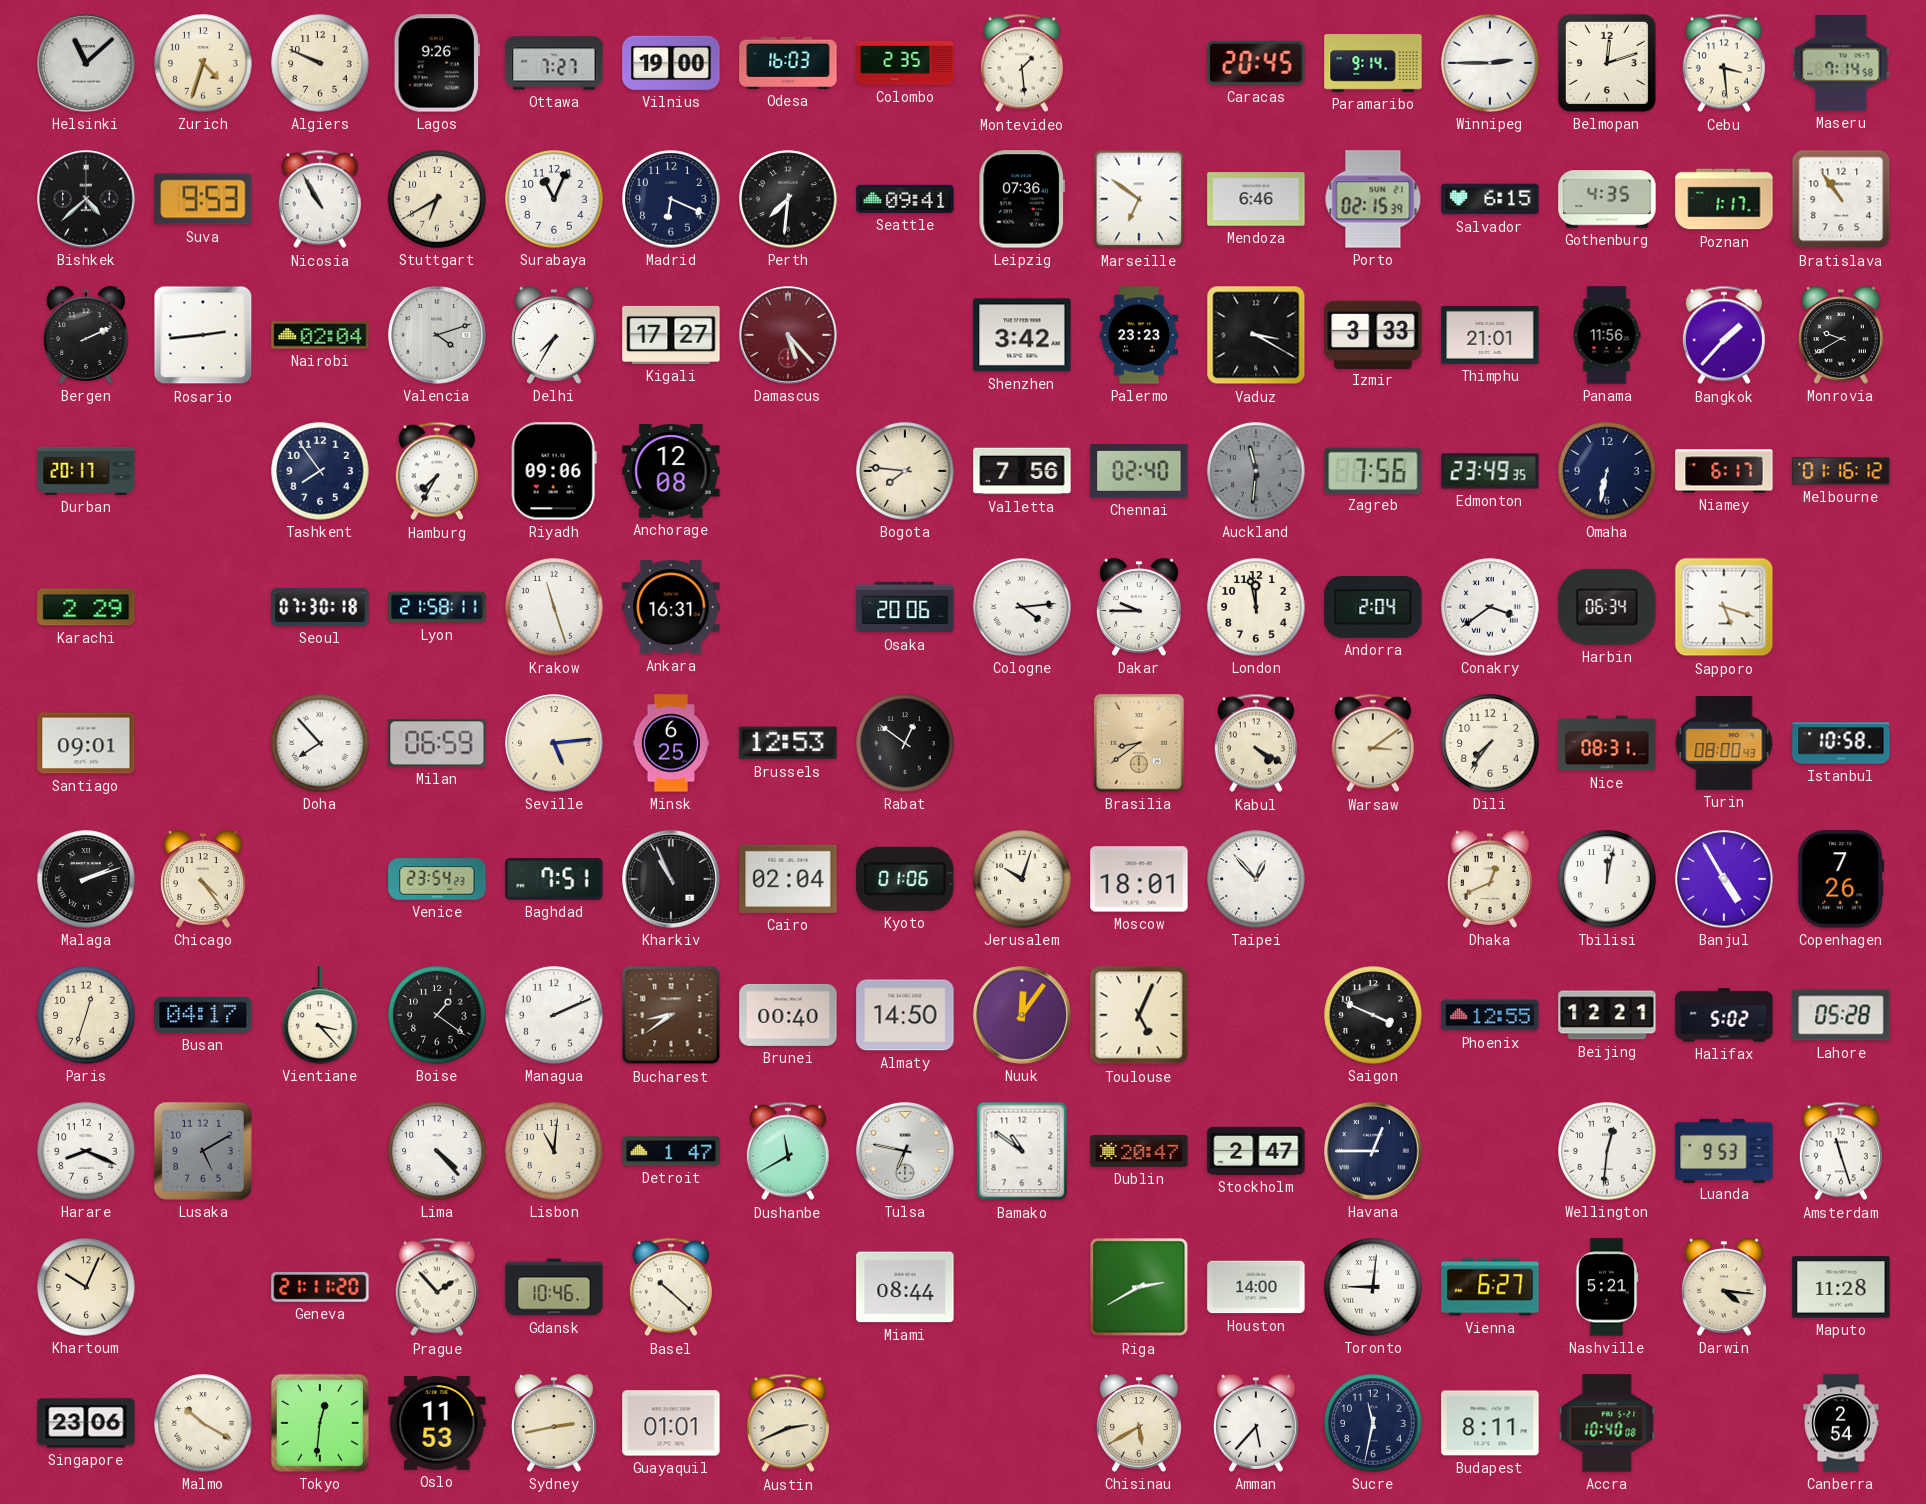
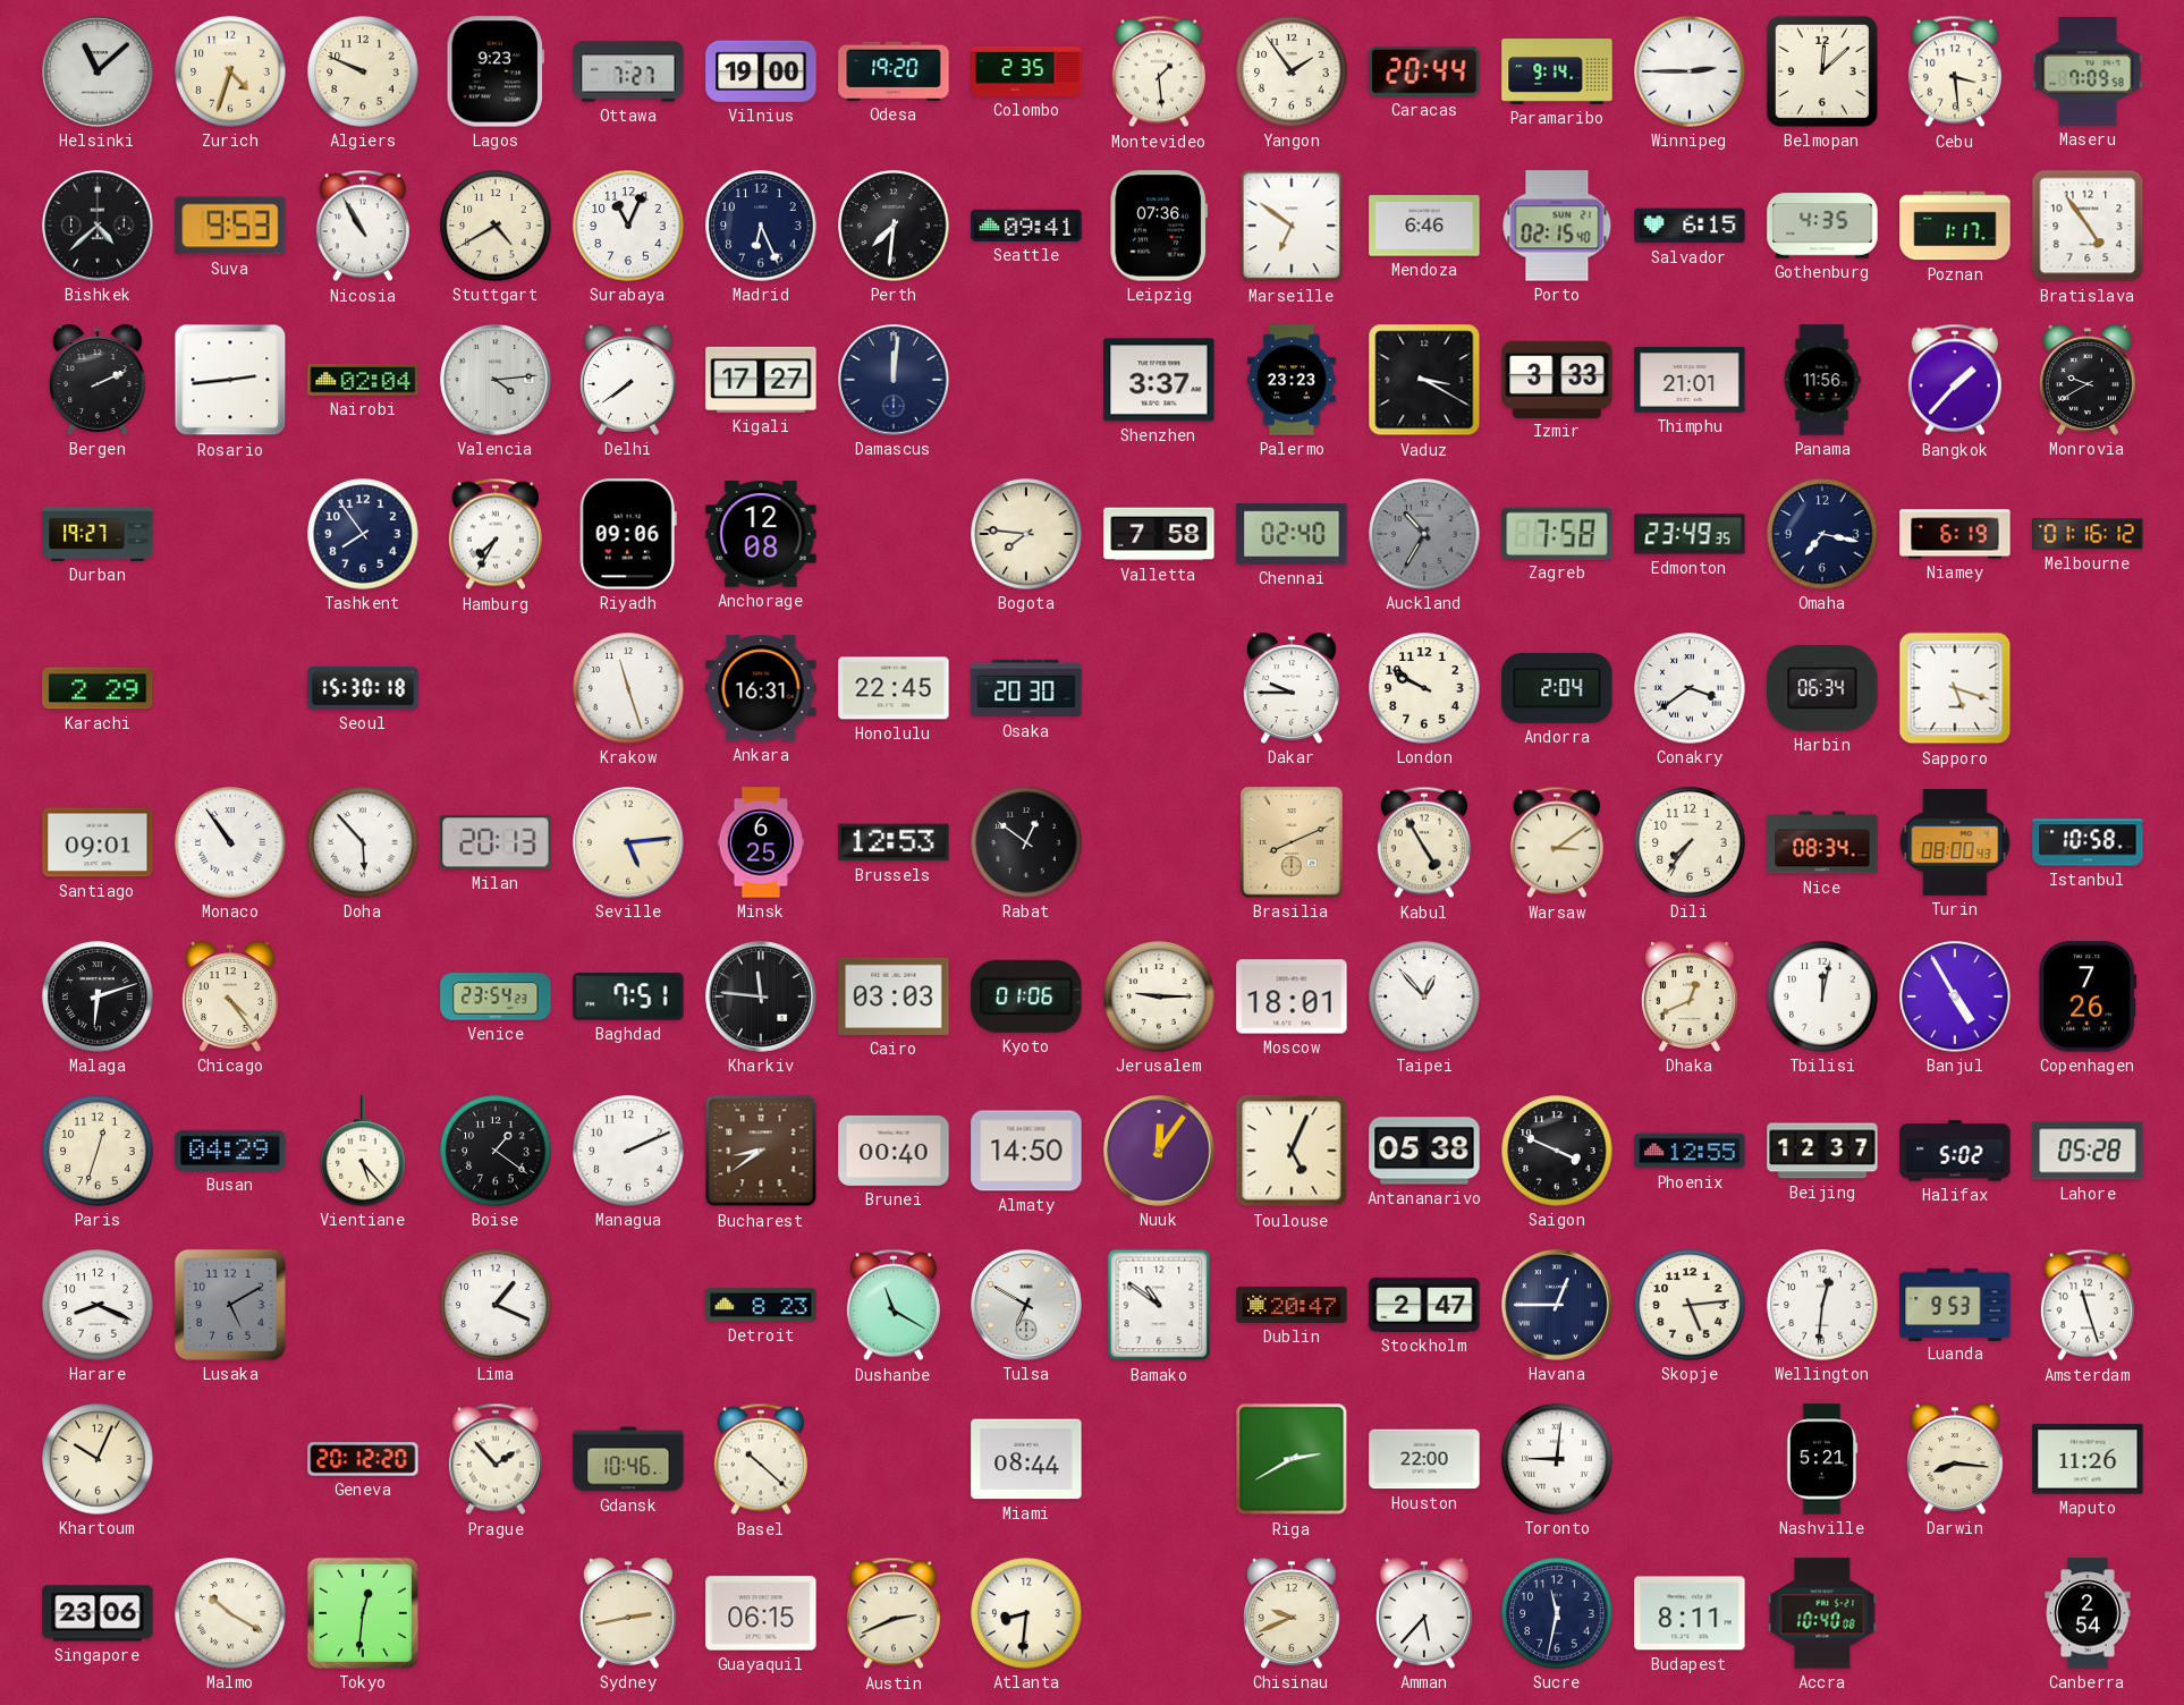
Lagos: 9:26 -> 9:23 (496, 71)
Odesa: 16:03 -> 19:20 (894, 71)
Yangon: none -> 1:54 (1292, 71)
Caracas: 20:45 -> 20:44 (1424, 71)
Belmopan: 12:12 -> 12:08 (1822, 71)
Maseru: 7:14 -> 7:09 (2088, 71)
Stuttgart: 6:40 -> 4:40 (496, 226)
Madrid: 6:19 -> 6:26 (761, 226)
Porto: 02:15:39 -> 02:15:40 (1557, 226)
Bratislava: 10:54 -> 4:54 (2088, 226)
Valencia: 4:12 -> 4:14 (496, 380)
Delhi: 7:35 -> 7:39 (629, 380)
Damascus: 5:23 -> 12:01 (894, 380)
Damascus dial: burgundy -> navy (894, 380)
Shenzhen: 3:42 -> 3:37 (1159, 380)
Durban: 20:17 -> 19:27 (98, 534)
Valletta: 7:56 -> 7:58 (1159, 534)
Auckland: 11:31 -> 10:35 (1424, 534)
Zagreb: 7:56 -> 7:58 (1557, 533)
Omaha: 6:32 -> 7:17 (1822, 534)
Niamey: 6:17 -> 6:19 (1955, 534)
Seoul: 07:30 -> 15:30 (363, 688)
Lyon: 21:58 -> none (437, 607)
Honolulu: none -> 22:45 (894, 688)
Osaka: 20:06 -> 20:30 (1026, 688)
Cologne: 4:14 -> none (1022, 607)
London: 11:58 -> 9:50 (1424, 688)
Monaco: none -> 10:54 (230, 842)
Doha: 7:53 -> 5:53 (363, 842)
Milan: 06:59 -> 20:13 (496, 842)
Brasilia: 8:39 -> 8:11 (1292, 842)
Kabul: 4:20 -> 4:55 (1424, 842)
Nice: 08:31 -> 08:34 (1822, 842)
Malaga: 2:12 -> 6:12 (98, 996)
Kharkiv: 10:56 -> 11:46 (761, 996)
Cairo: 02:04 -> 03:03 (894, 996)
Jerusalem: 10:03 -> 9:15 (1159, 996)
Busan: 04:17 -> 04:29 (230, 1151)
Vientiane: 3:23 -> 5:23 (363, 1151)
Antananarivo: none -> 05:38 (1424, 1151)
Beijing: 12:21 -> 12:37 (1822, 1151)
Lima: 4:23 -> 1:19 (496, 1305)
Lisbon: 11:01 -> none (554, 1151)
Detroit: 1:47 -> 8:23 (761, 1305)
Dushanbe: 11:40 -> 11:20 (894, 1305)
Tulsa: 6:47 -> 6:50 (1026, 1305)
Skopje: none -> 5:14 (1690, 1305)
Geneva: 21:11 -> 20:12 (363, 1459)
Houston: 14:00 -> 22:00 (1424, 1459)
Vienna: 6:27 -> none (1490, 1287)
Darwin: 4:16 -> 8:16 (1956, 1459)
Maputo: 11:28 -> 11:26 (2088, 1459)
Oslo: 11:53 -> none (437, 1423)
Guayaquil: 01:01 -> 06:15 (761, 1613)
Atlanta: none -> 8:31 (1026, 1613)
Chisinau: 5:40 -> 9:41 (1293, 1613)
